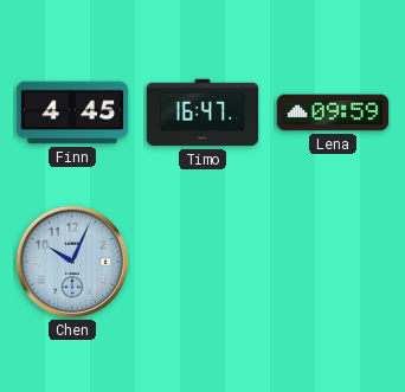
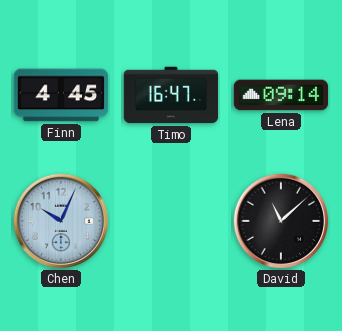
Lena: 09:59 -> 09:14 (281, 95)
David: none -> 11:08 (280, 220)
